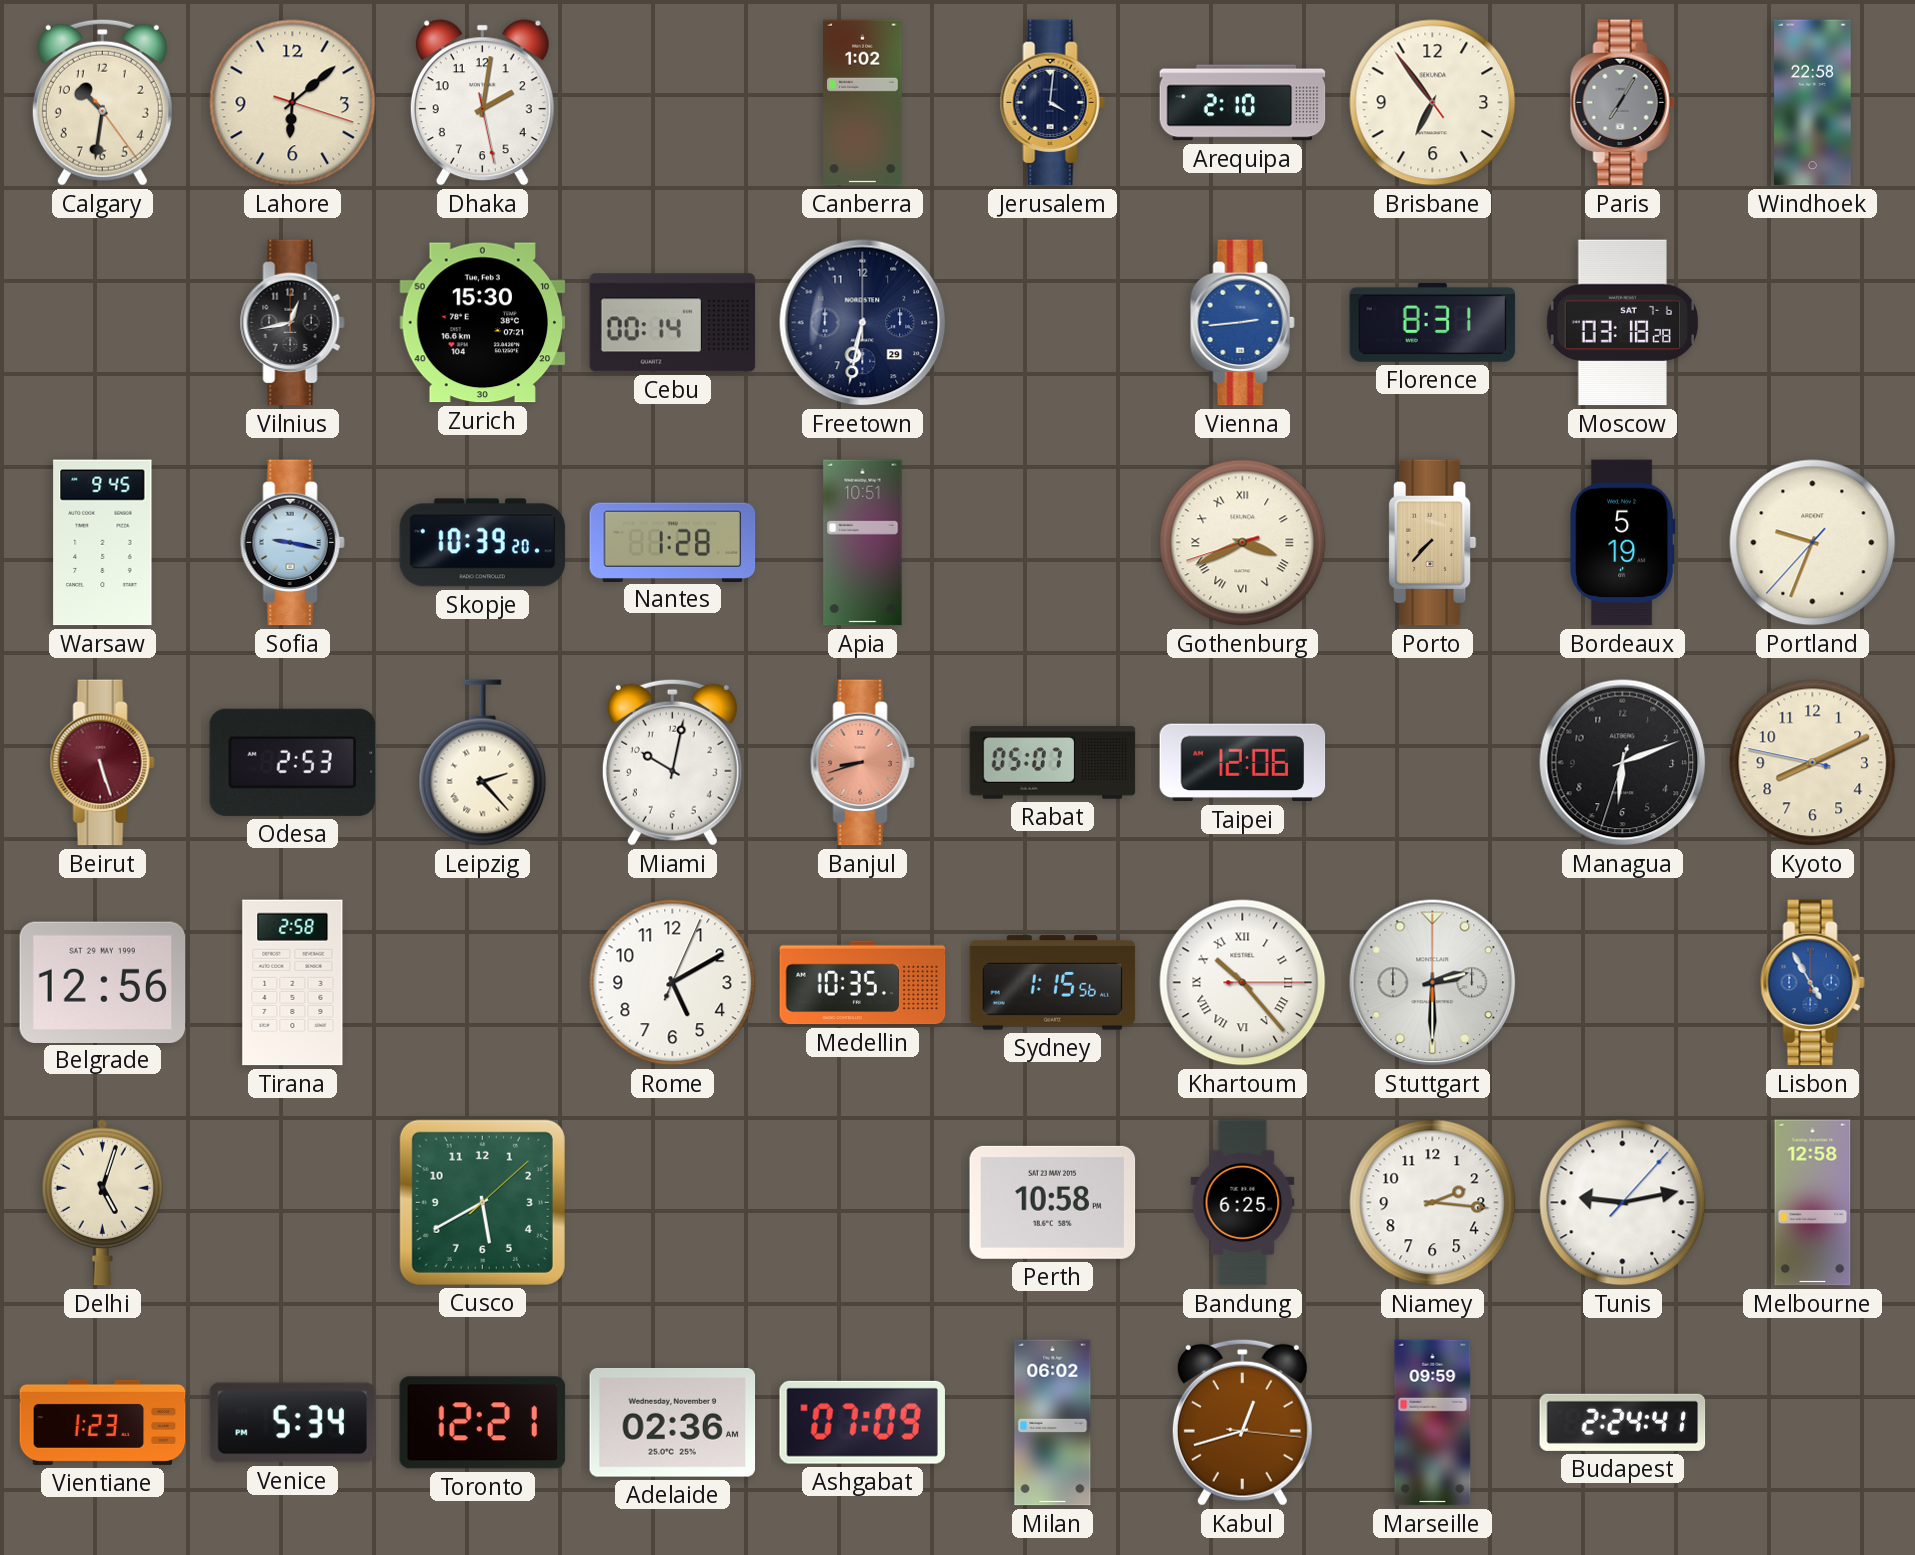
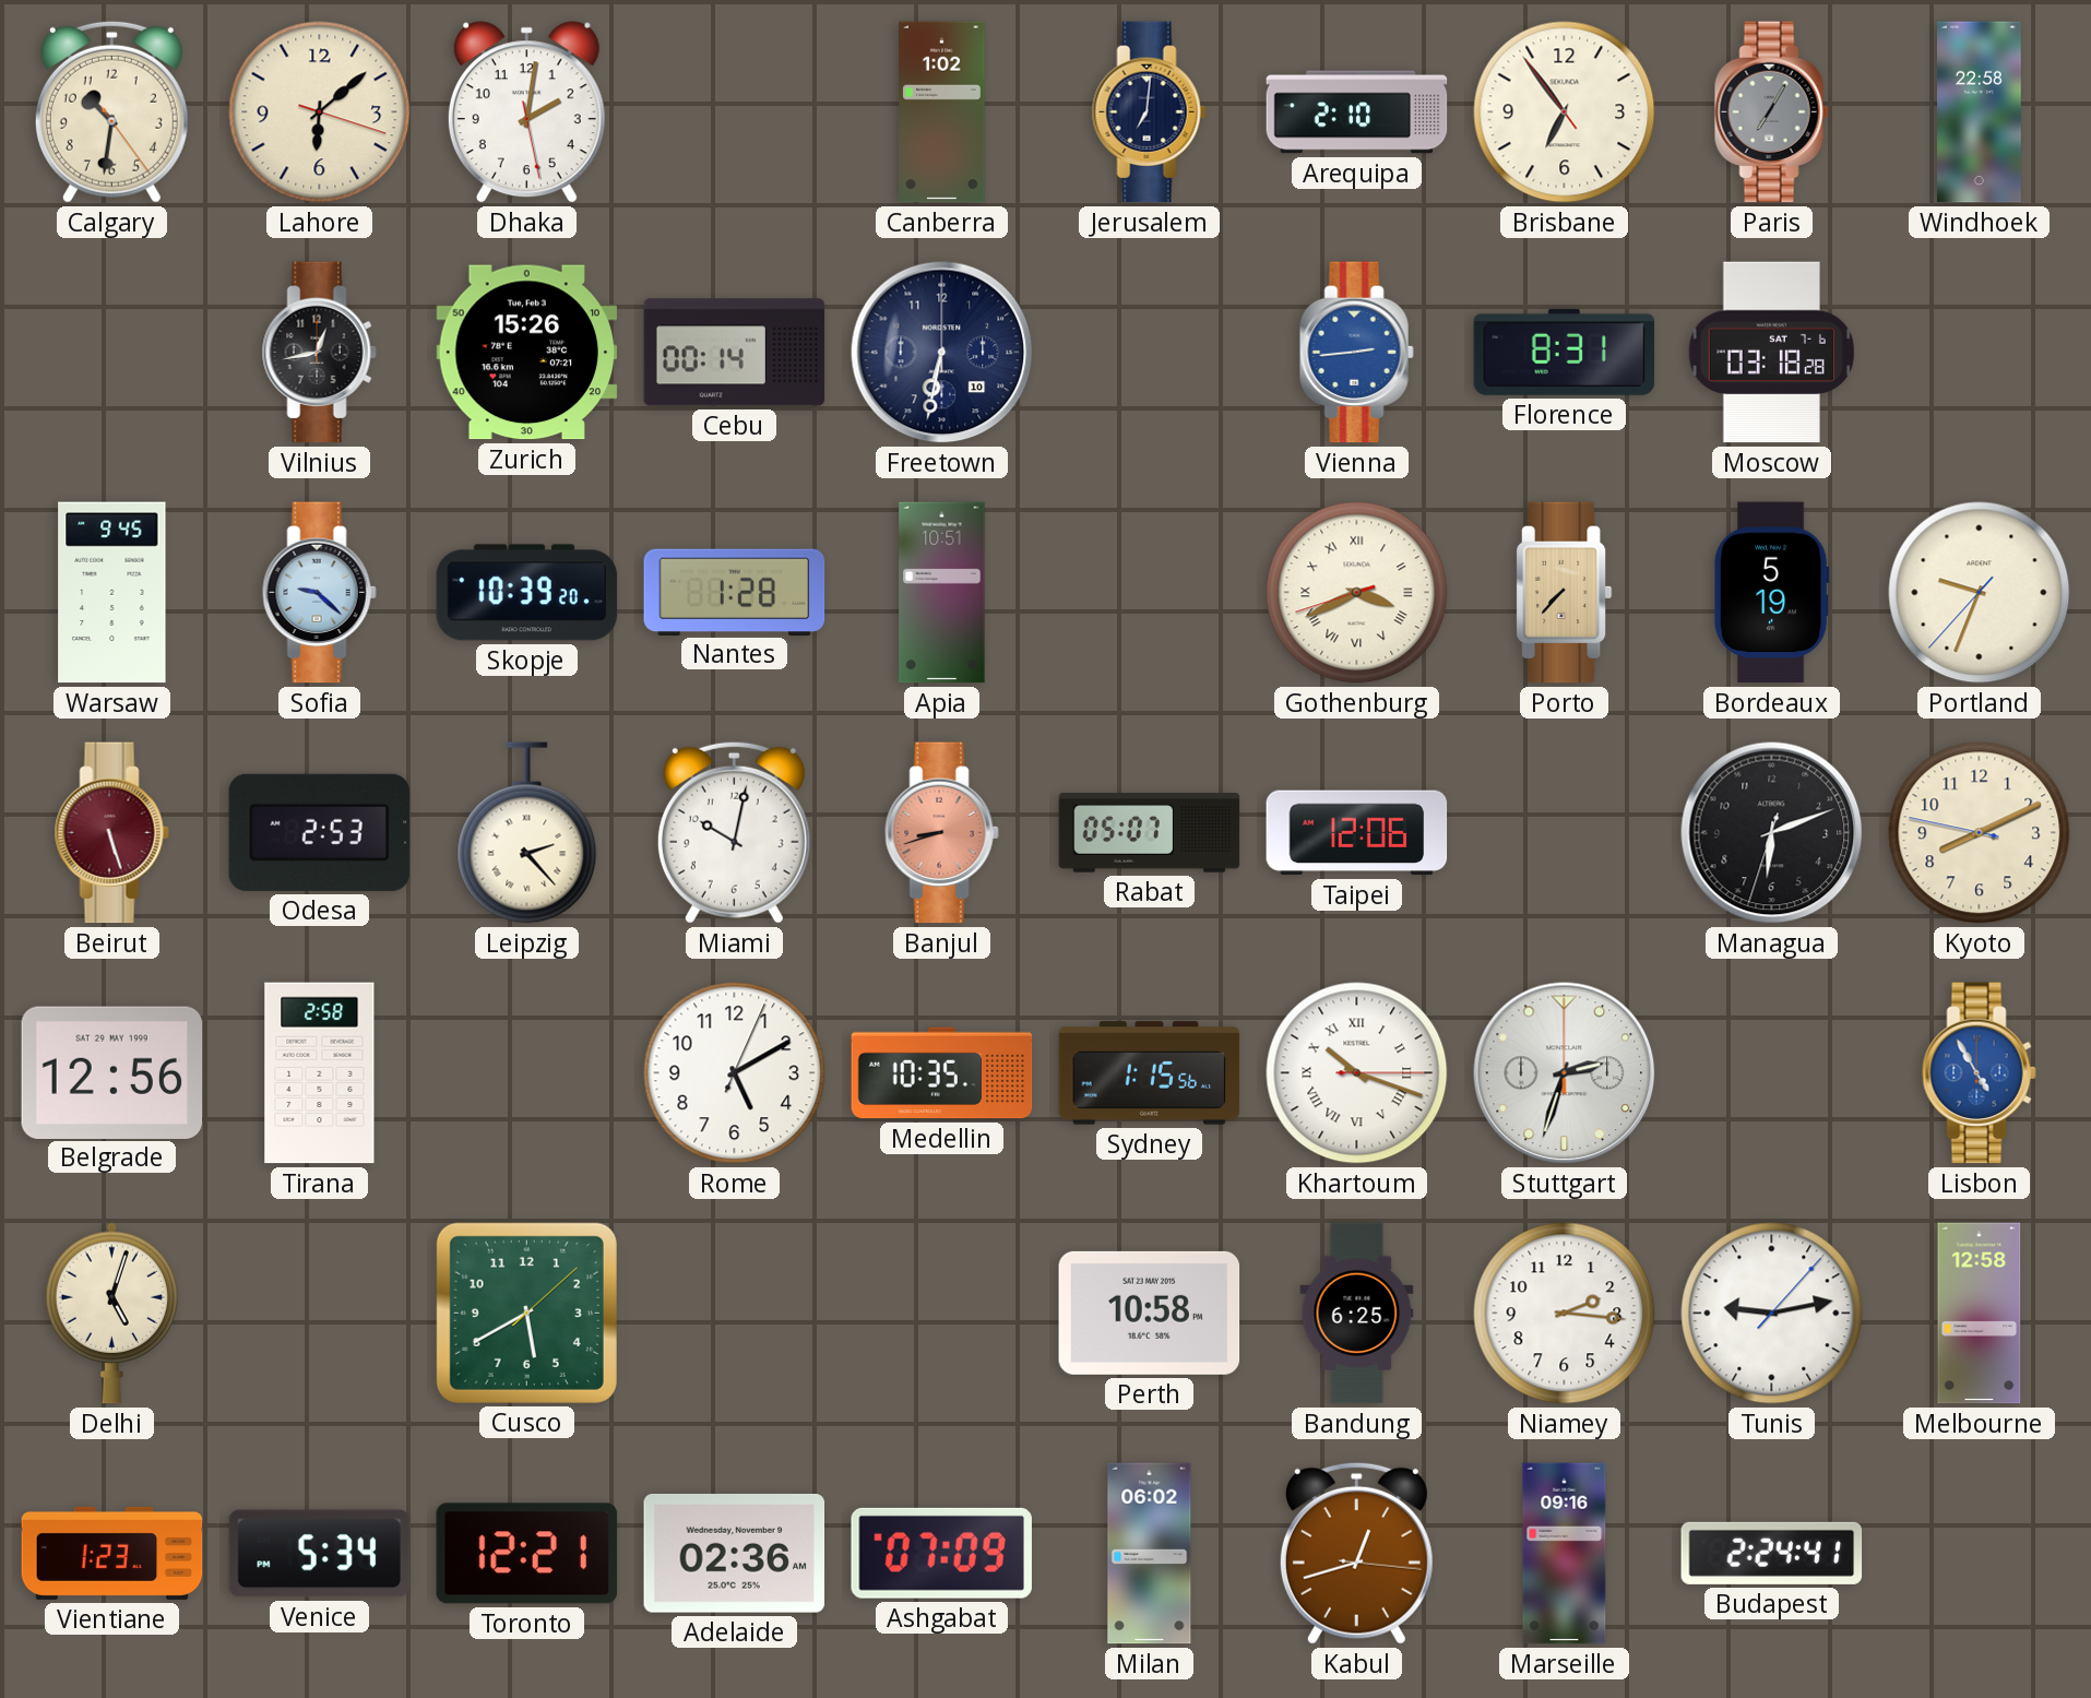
Jerusalem: 4:01 -> 7:01 (1149, 112)
Zurich: 15:30 -> 15:26 (527, 353)
Freetown date: 29 -> 10 (942, 353)
Sofia: 9:17 -> 9:22 (319, 593)
Khartoum: 10:23 -> 10:18 (1357, 1073)
Stuttgart: 2:30 -> 2:33 (1565, 1073)
Marseille: 09:59 -> 09:16 (1565, 1554)
